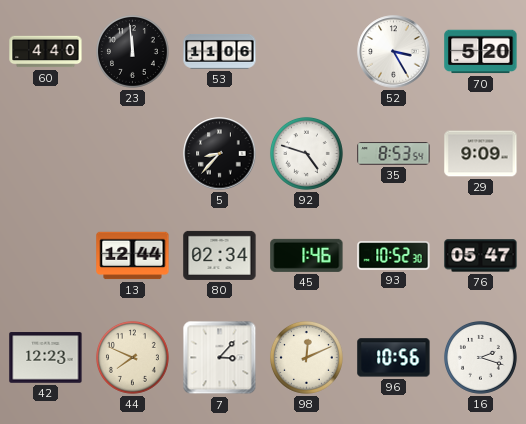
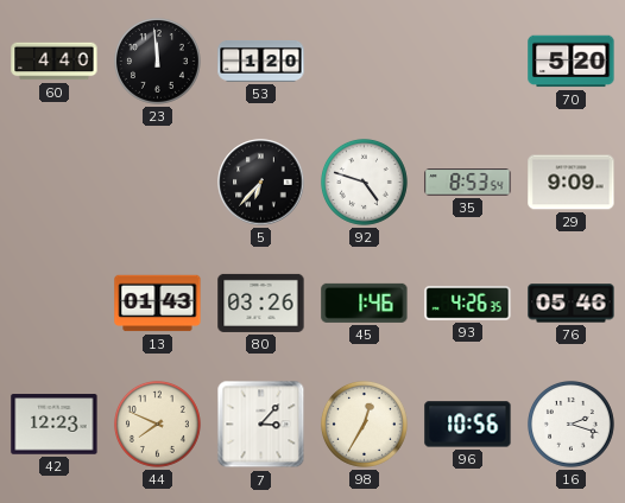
53: 11:06 -> 1:20 (261, 61)
52: 3:25 -> none (394, 52)
5: 8:37 -> 6:37 (261, 183)
13: 12:44 -> 01:43 (158, 304)
80: 02:34 -> 03:26 (261, 303)
93: 10:52 -> 4:26 (468, 304)
76: 05:47 -> 05:46 (572, 304)
98: 12:11 -> 12:35 (364, 424)
